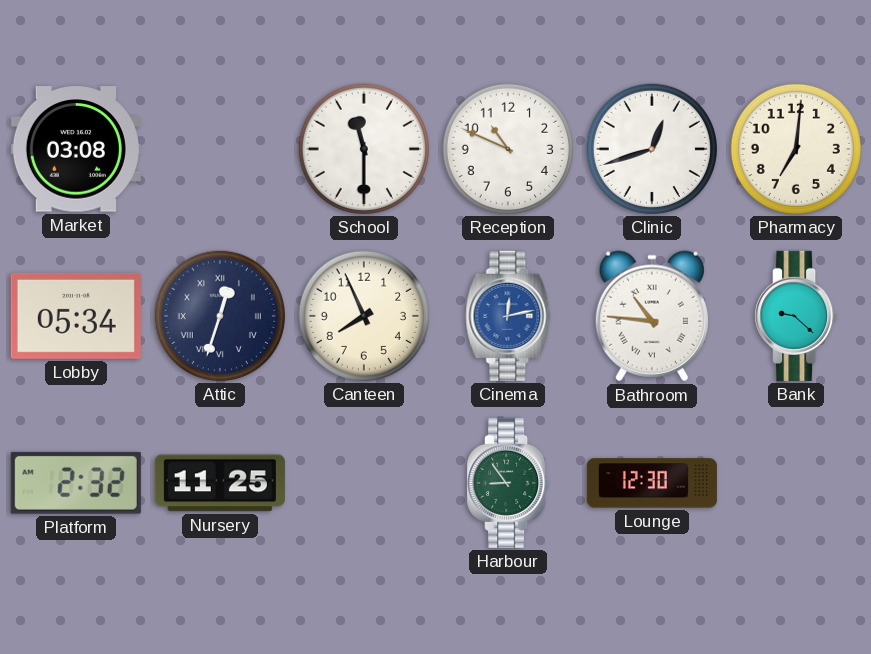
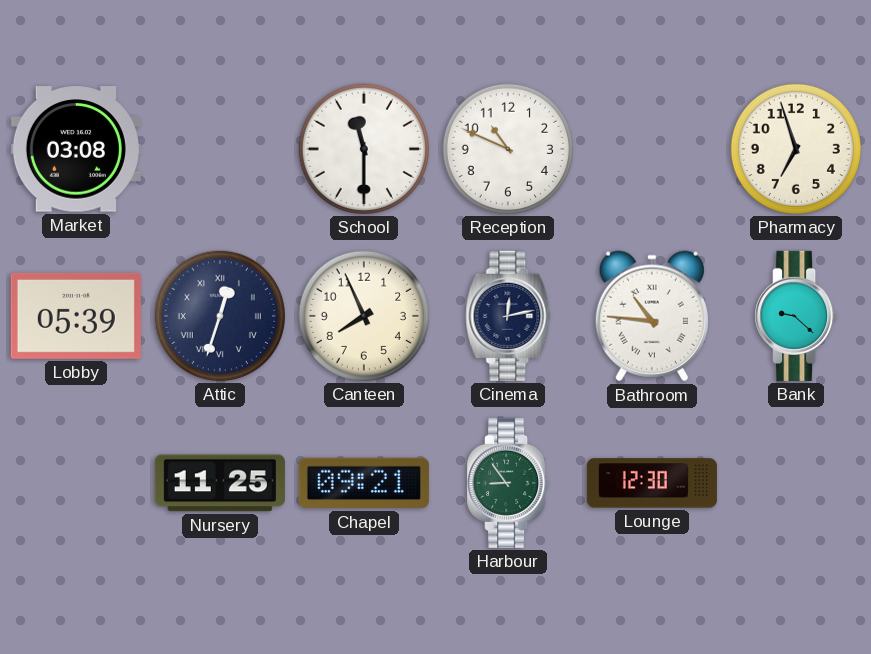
Clinic: 12:42 -> none (652, 149)
Pharmacy: 7:01 -> 6:57 (796, 149)
Lobby: 05:34 -> 05:39 (76, 316)
Cinema dial: blue -> navy (508, 316)
Platform: 2:32 -> none (76, 483)
Chapel: none -> 09:21 (364, 483)
